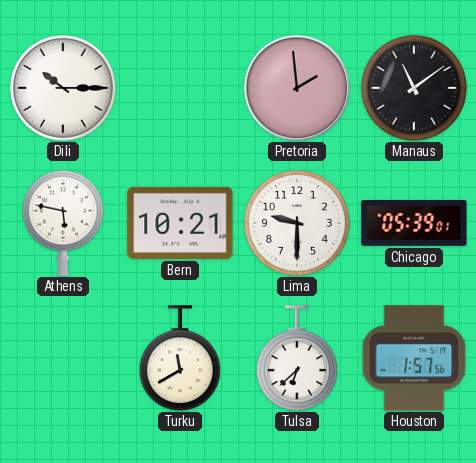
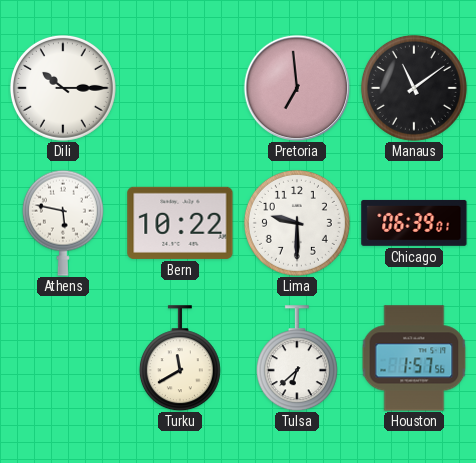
Pretoria: 1:59 -> 6:59 (296, 87)
Bern: 10:21 -> 10:22 (180, 223)
Chicago: 05:39 -> 06:39 (414, 223)
